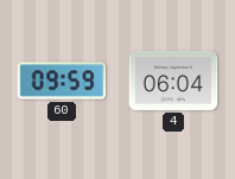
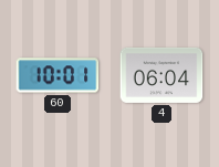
60: 09:59 -> 10:01 (58, 75)
